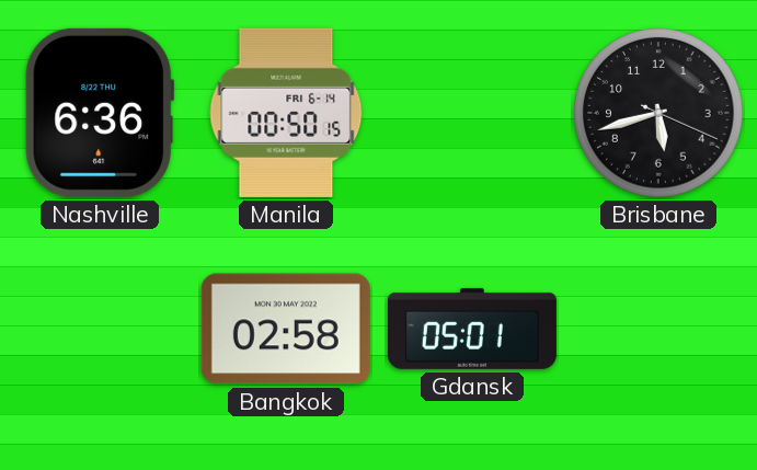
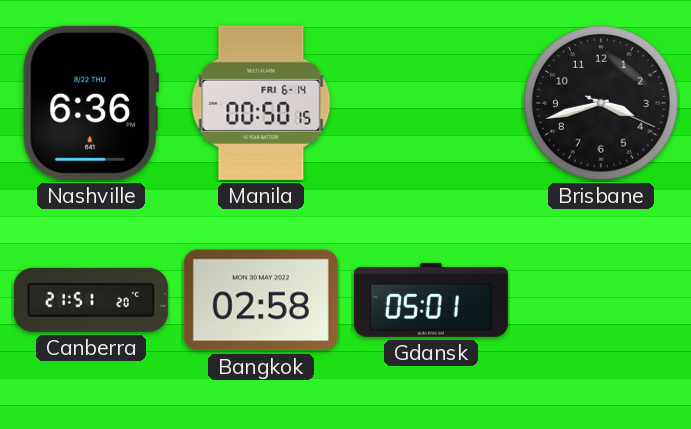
Brisbane: 5:42 -> 3:42 (601, 103)
Canberra: none -> 21:51 (91, 300)
